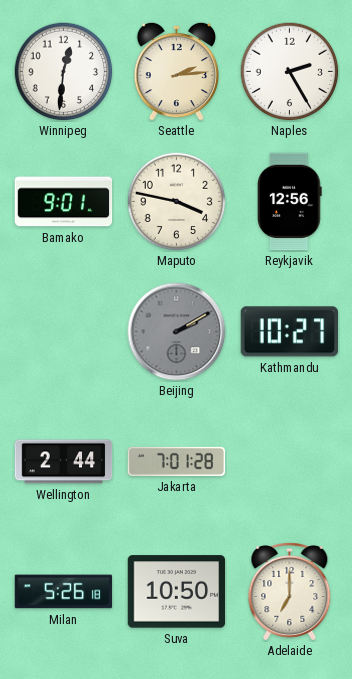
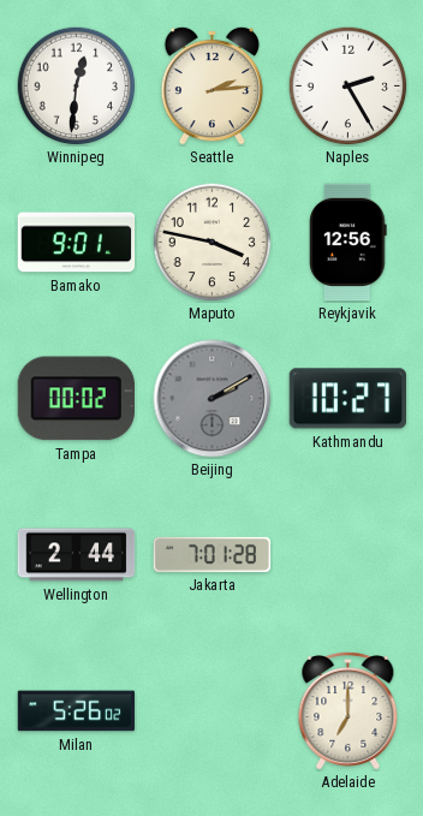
Tampa: none -> 00:02 (76, 399)
Milan: 5:26:18 -> 5:26:02 (77, 711)
Suva: 10:50 -> none (177, 592)
